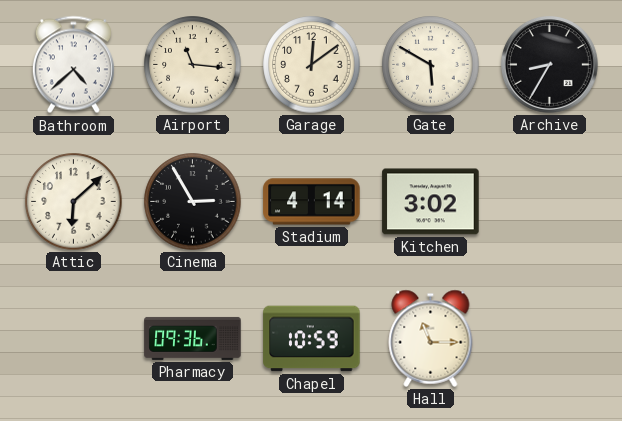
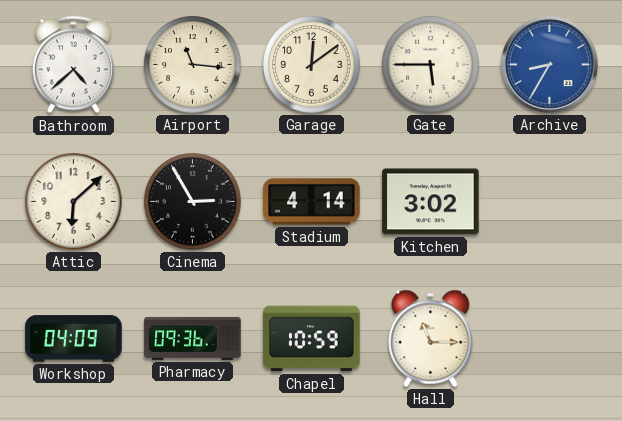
Gate: 5:50 -> 5:45 (431, 65)
Archive dial: black -> blue (550, 65)
Workshop: none -> 04:09 (74, 339)
